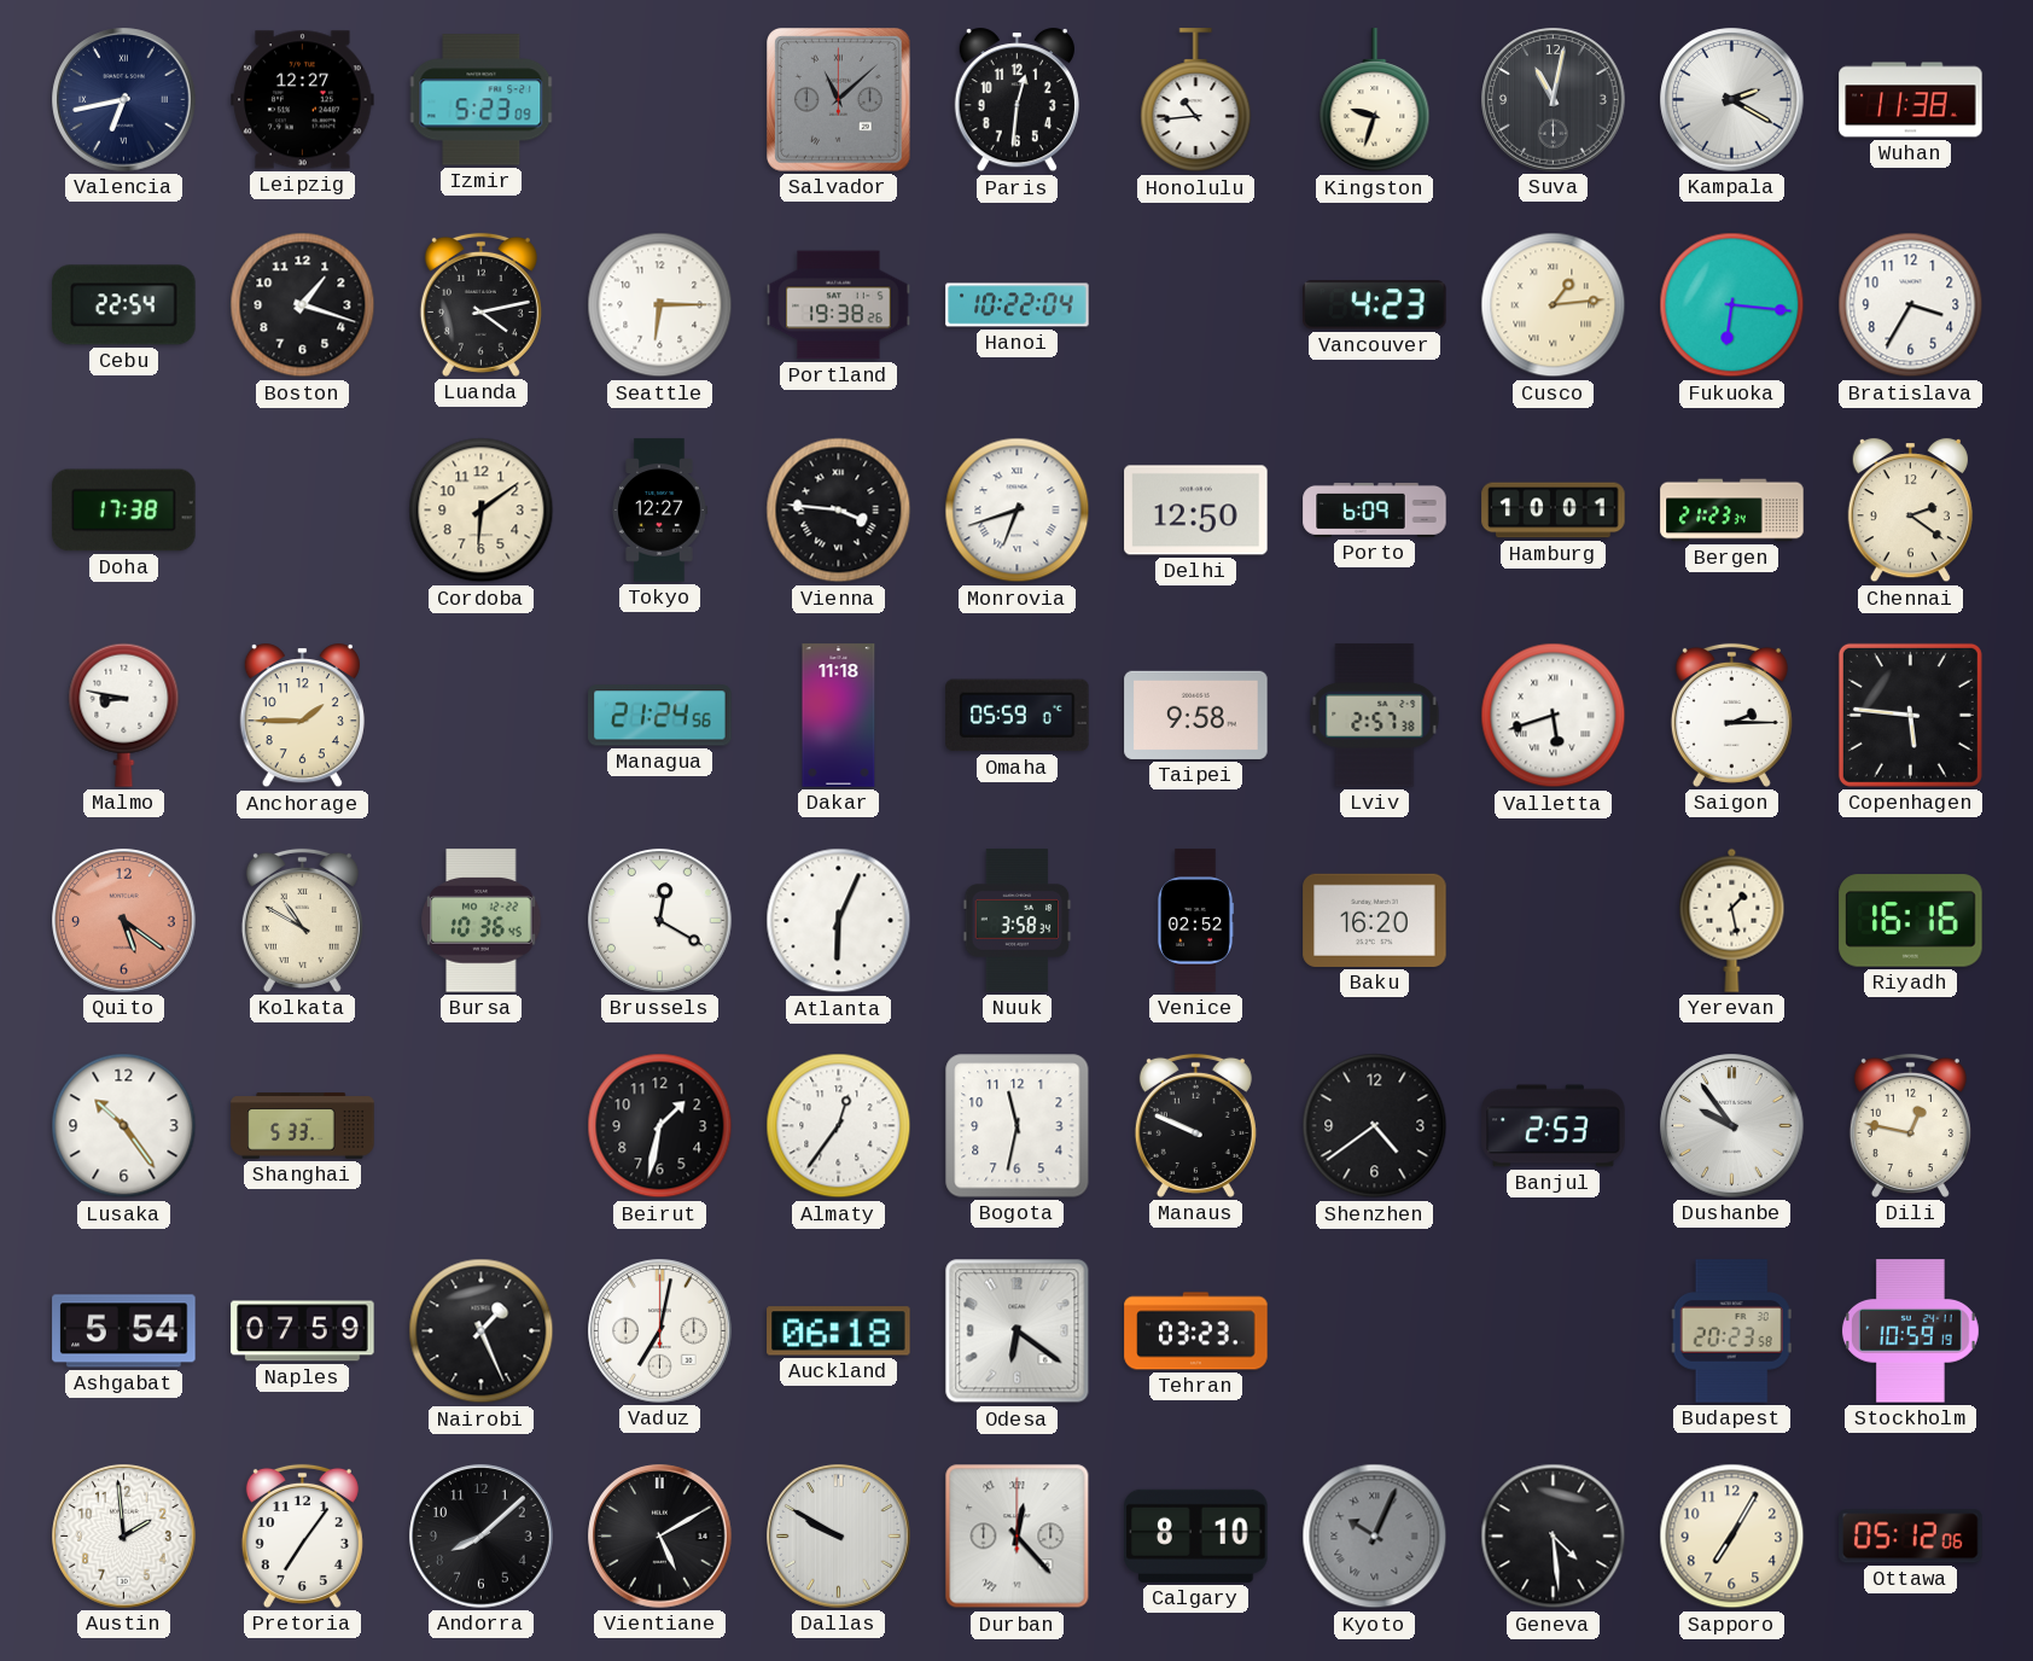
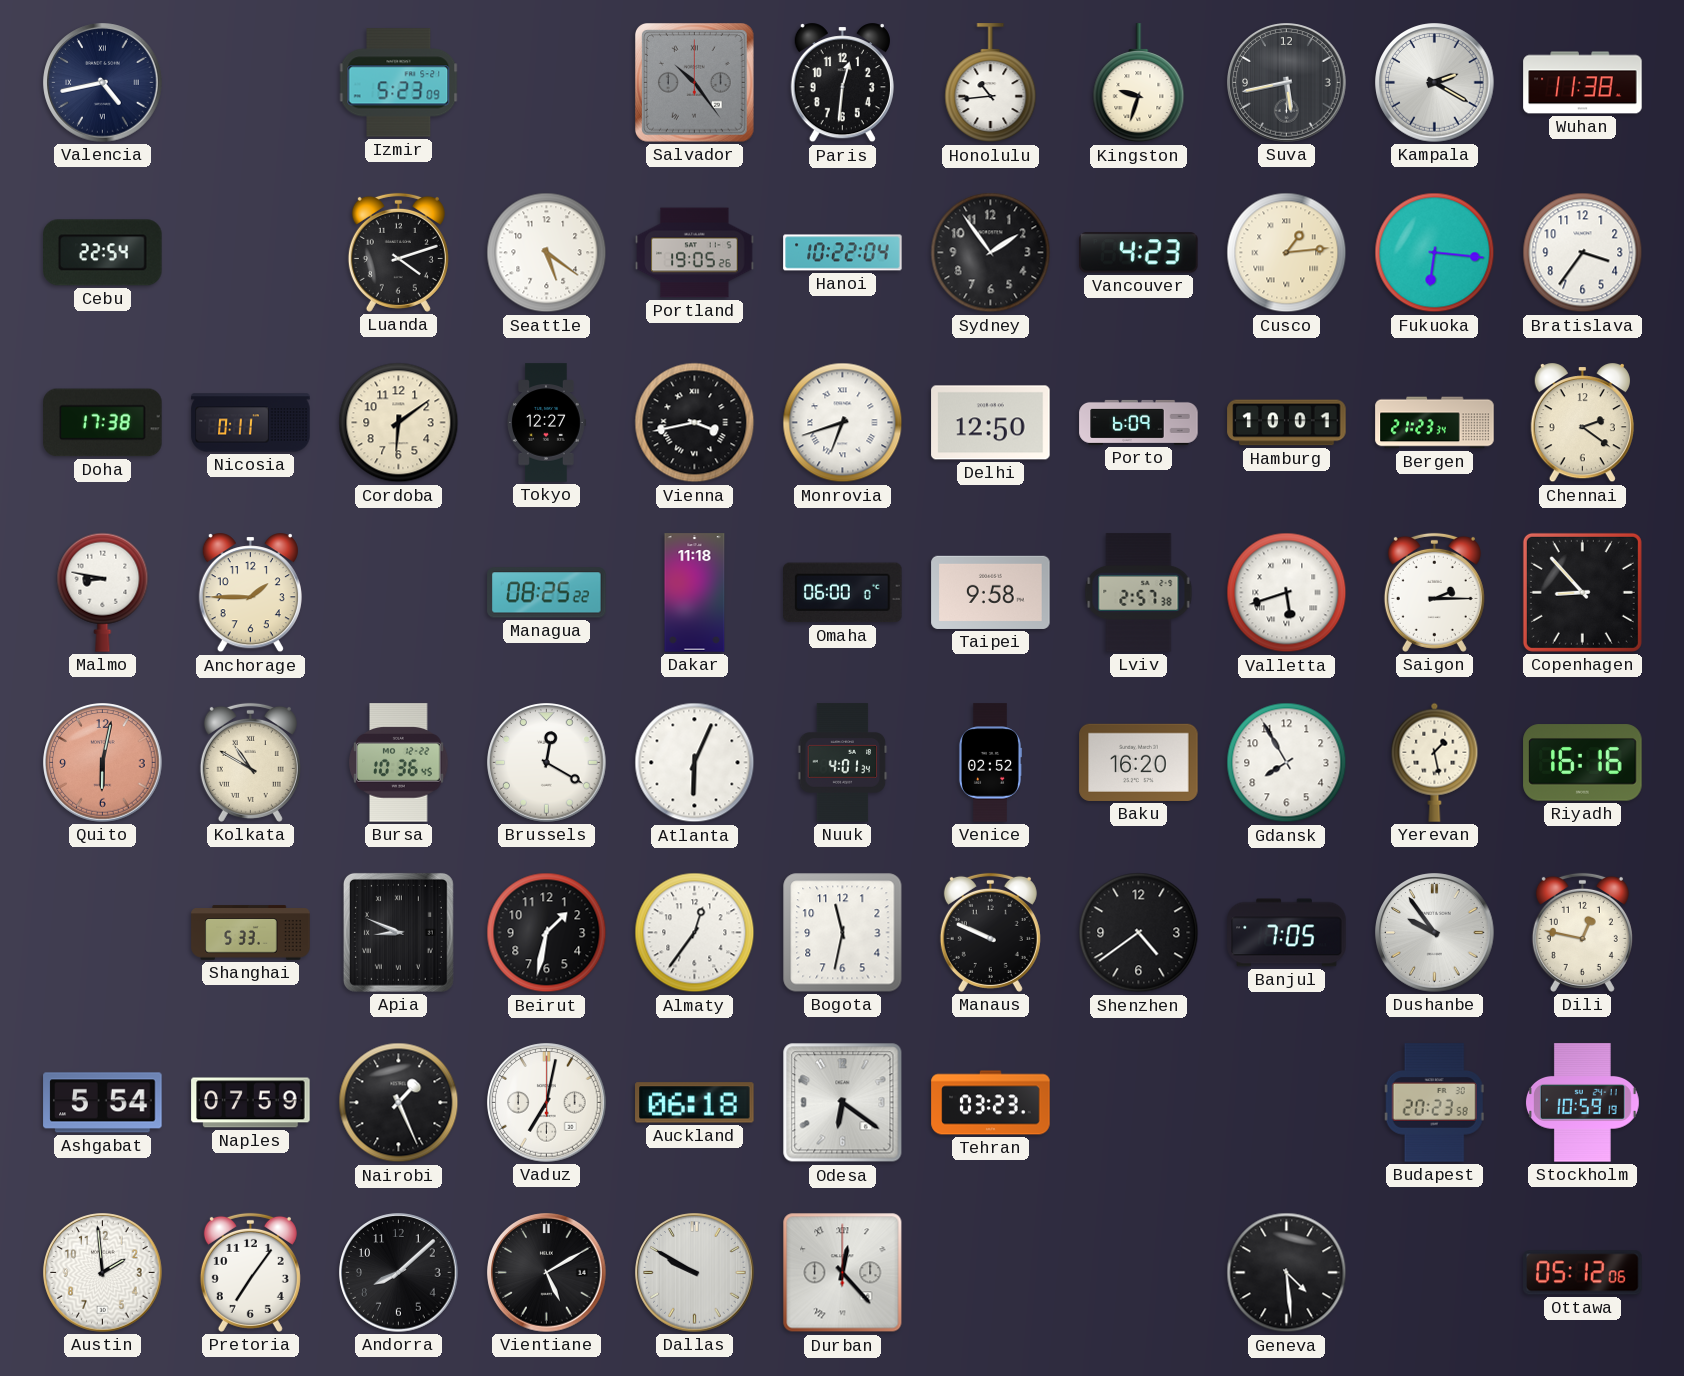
Valencia: 6:43 -> 4:43 (103, 83)
Leipzig: 12:27 -> none (303, 100)
Salvador: 11:08 -> 10:24 (695, 83)
Suva: 11:02 -> 5:43 (1287, 83)
Boston: 1:18 -> none (303, 305)
Luanda: 4:13 -> 4:12 (398, 252)
Seattle: 6:15 -> 5:21 (547, 253)
Portland: 19:38 -> 19:05 (695, 253)
Sydney: none -> 1:54 (991, 253)
Bratislava: 3:35 -> 3:36 (1583, 253)
Nicosia: none -> 0:11 (251, 423)
Vienna: 3:46 -> 3:43 (695, 423)
Managua: 21:24 -> 08:25 (547, 593)
Omaha: 05:59 -> 06:00 (843, 593)
Copenhagen: 5:46 -> 8:53 (1582, 592)
Quito: 5:21 -> 6:02 (103, 763)
Nuuk: 3:58 -> 4:01 (843, 763)
Gdansk: none -> 7:55 (1287, 763)
Lusaka: 10:24 -> none (124, 1126)
Apia: none -> 8:49 (398, 932)
Banjul: 2:53 -> 7:05 (1287, 933)
Calgary: 8:10 -> none (1196, 1535)
Kyoto: 10:04 -> none (1375, 1537)
Sapporo: 7:05 -> none (1732, 1537)
